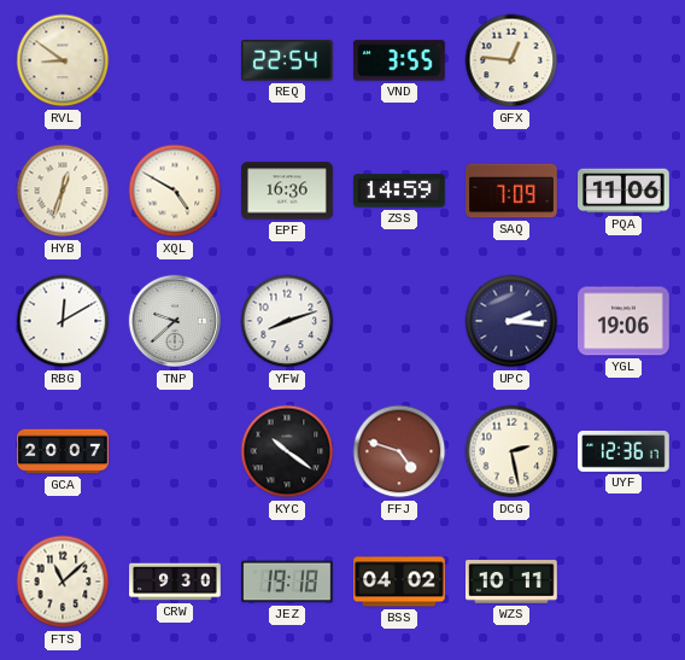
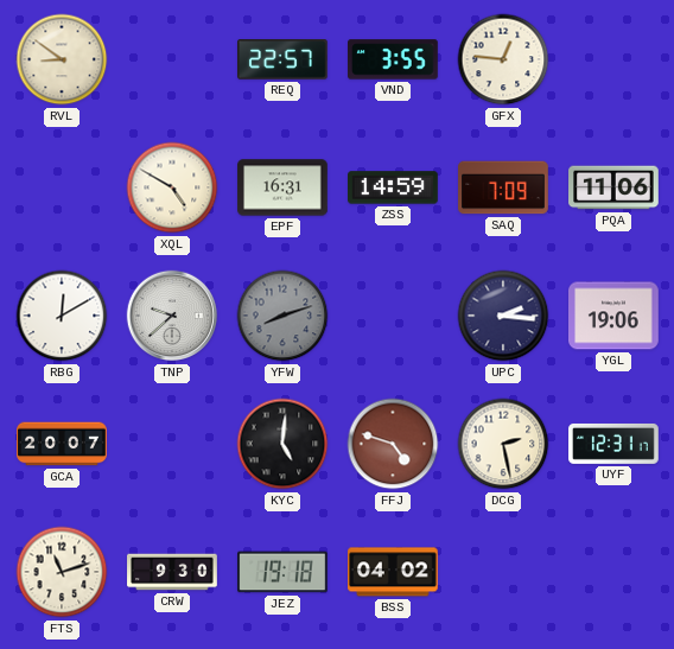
REQ: 22:54 -> 22:57 (284, 59)
HYB: 12:33 -> none (63, 191)
EPF: 16:36 -> 16:31 (282, 187)
YFW dial: white -> grey (282, 316)
KYC: 10:21 -> 5:01 (282, 444)
UYF: 12:36 -> 12:31 (613, 444)
FTS: 11:08 -> 11:12 (62, 572)
WZS: 10:11 -> none (513, 583)
